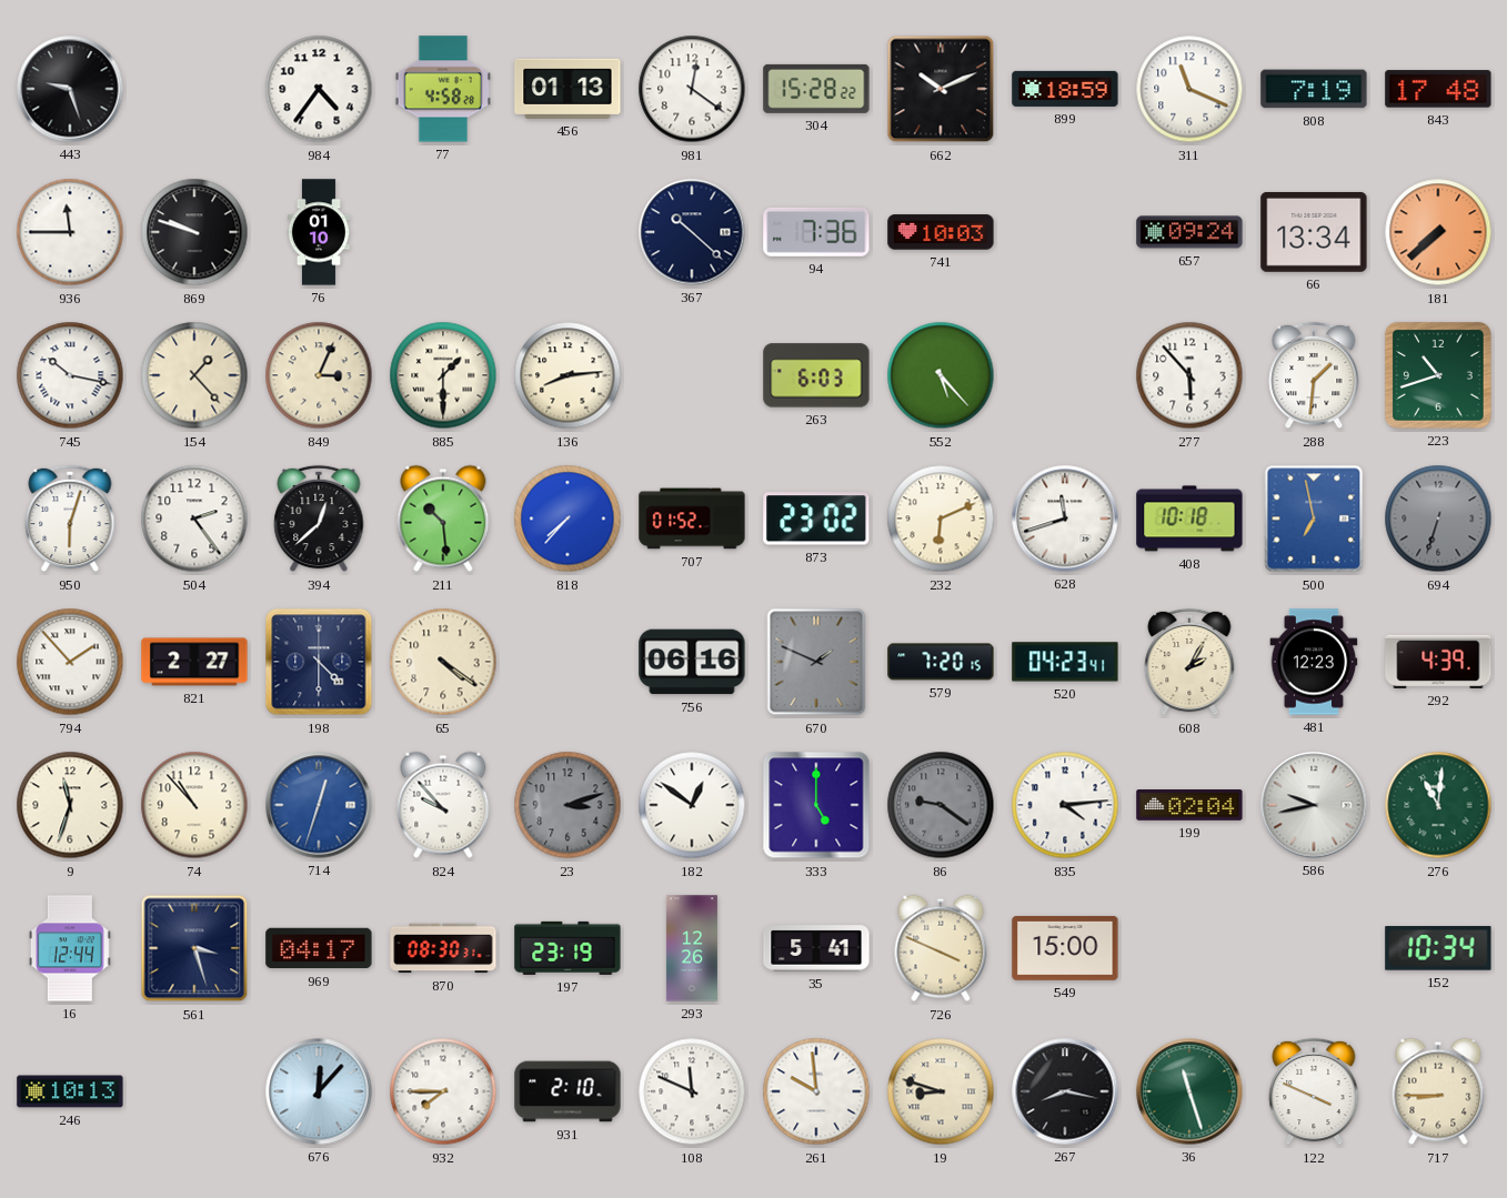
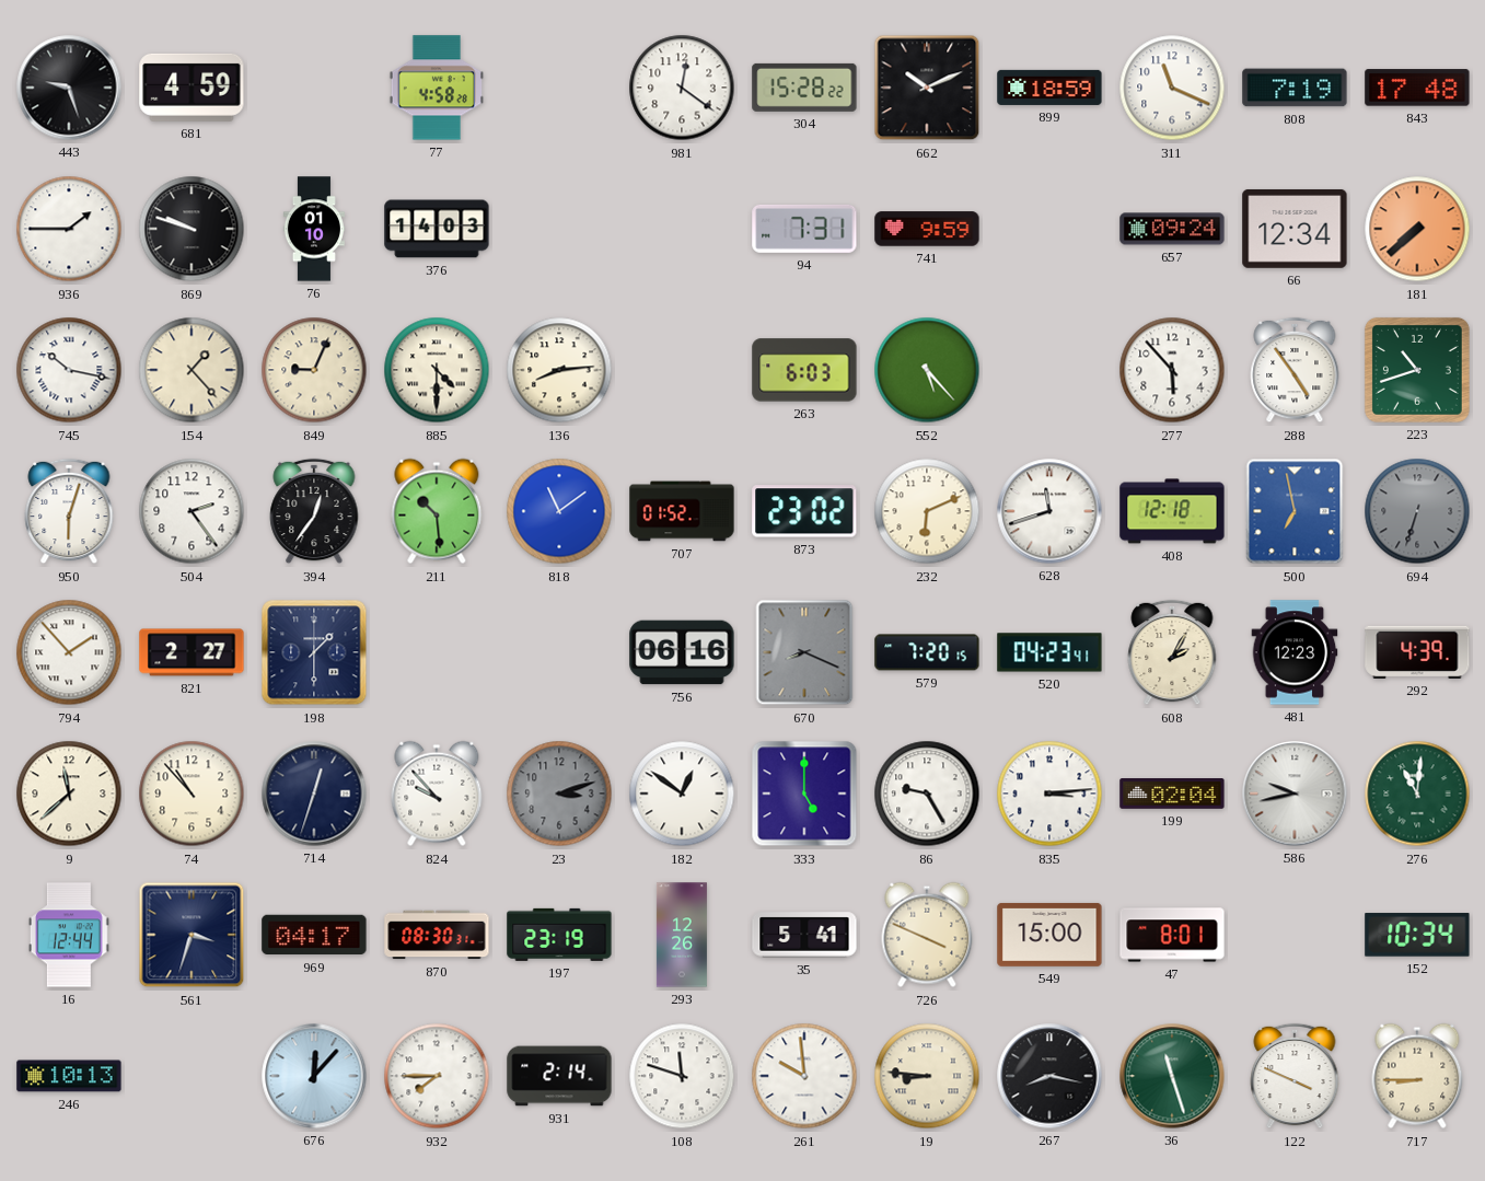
681: none -> 4:59 (192, 88)
984: 4:36 -> none (319, 89)
456: 01:13 -> none (567, 89)
936: 11:45 -> 1:45 (69, 229)
376: none -> 14:03 (437, 229)
367: 10:22 -> none (692, 232)
94: 7:36 -> 7:31 (804, 229)
741: 10:03 -> 9:59 (927, 229)
66: 13:34 -> 12:34 (1295, 229)
849: 3:04 -> 9:04 (314, 370)
885: 1:30 -> 4:30 (437, 370)
288: 1:31 -> 4:54 (1295, 370)
394: 12:38 -> 12:36 (314, 511)
818: 7:37 -> 11:09 (559, 511)
408: 10:18 -> 12:18 (1172, 511)
198: 4:30 -> 1:30 (314, 652)
65: 4:21 -> none (443, 662)
670: 1:49 -> 8:19 (804, 652)
9: 11:33 -> 11:38 (69, 794)
714 dial: blue -> navy (314, 794)
86: 9:21 -> 9:25 (927, 794)
86 dial: grey -> white (927, 794)
835: 4:14 -> 3:14 (1049, 794)
561: 3:27 -> 3:33 (192, 935)
47: none -> 8:01 (1172, 935)
931: 2:10 -> 2:14 (559, 1076)
108: 11:49 -> 11:48 (682, 1076)
19: 8:48 -> 8:46 (927, 1076)
